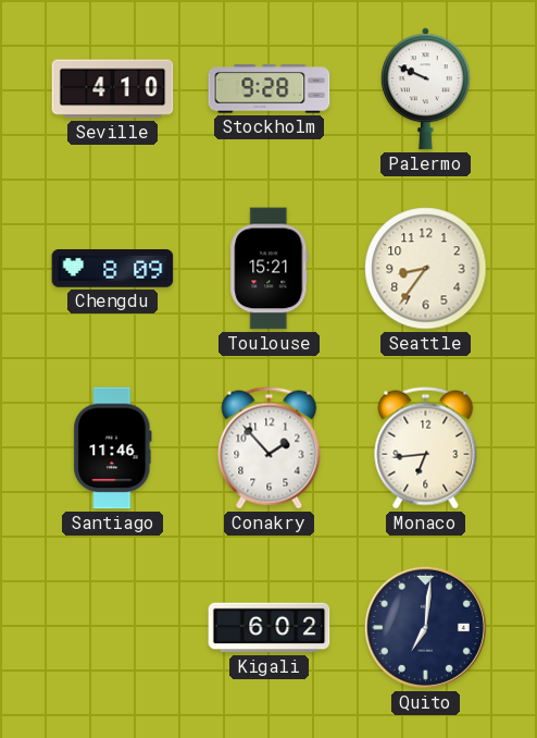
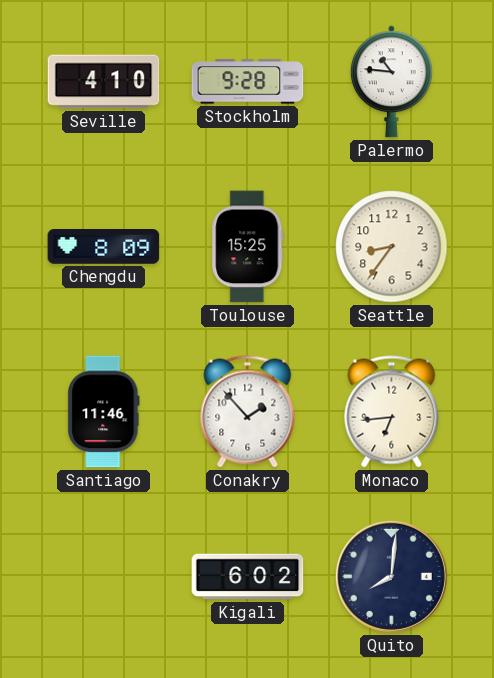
Palermo: 9:49 -> 10:46 (391, 82)
Toulouse: 15:21 -> 15:25 (248, 247)
Quito: 7:01 -> 8:01 (391, 576)
